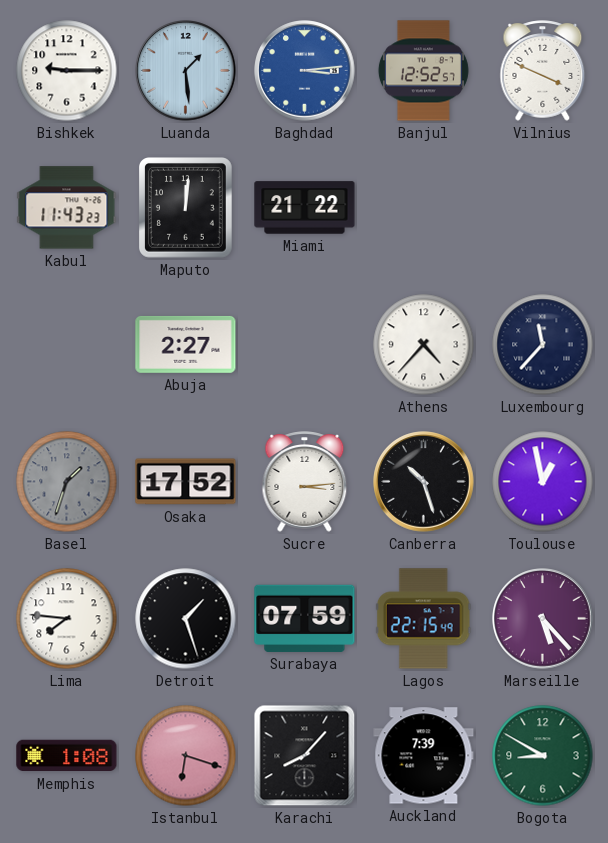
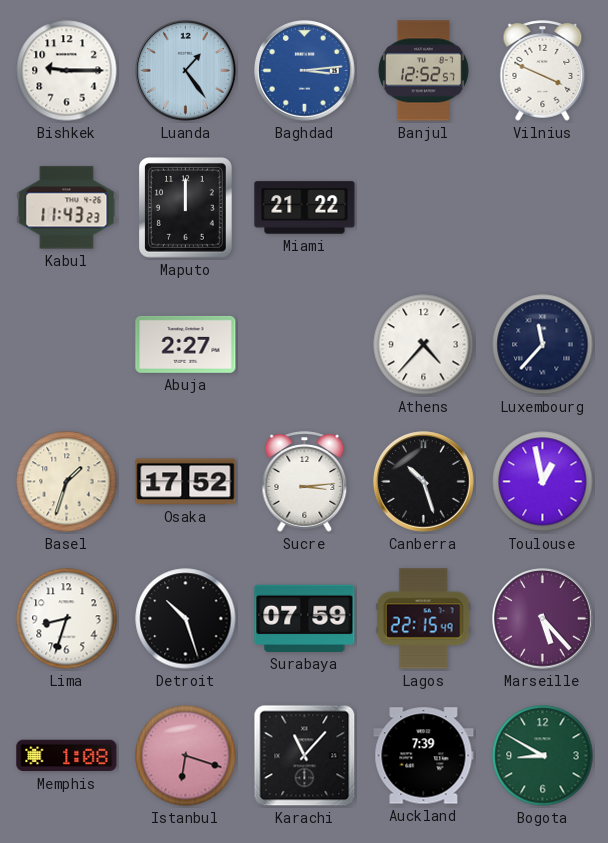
Luanda: 1:29 -> 1:24 (186, 71)
Maputo: 12:01 -> 12:00 (186, 208)
Basel dial: grey -> cream (67, 482)
Lima: 7:46 -> 8:33 (67, 619)
Detroit: 1:27 -> 10:27 (186, 619)
Karachi: 8:07 -> 11:07 (305, 756)
